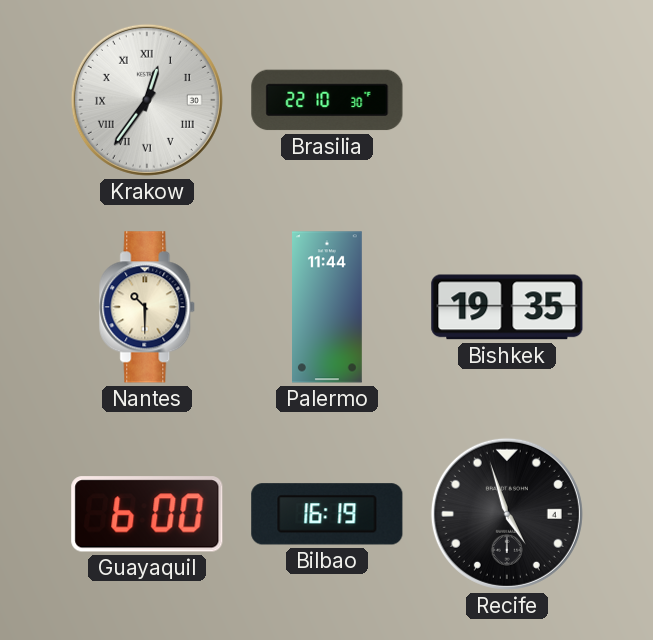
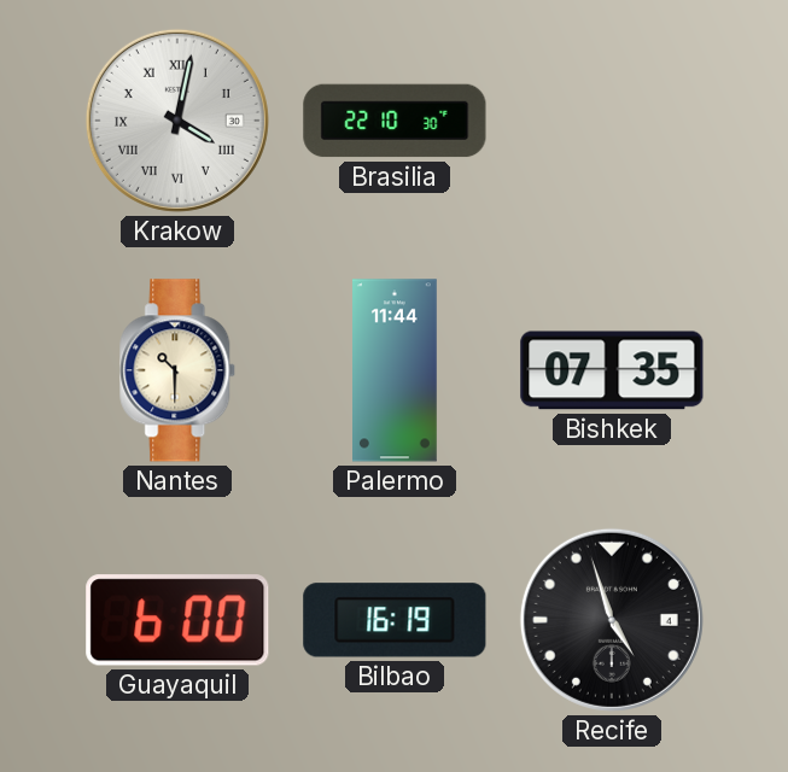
Krakow: 12:36 -> 4:02 (177, 121)
Bishkek: 19:35 -> 07:35 (612, 370)
